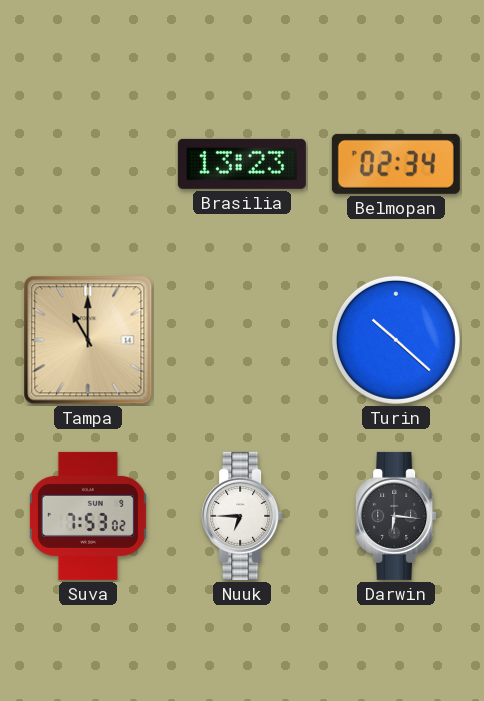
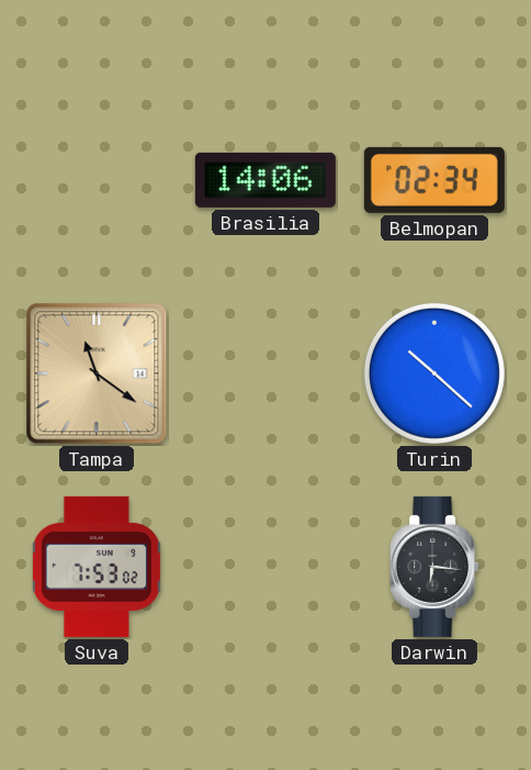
Brasilia: 13:23 -> 14:06 (265, 180)
Tampa: 11:00 -> 11:21 (97, 373)
Nuuk: 6:45 -> none (242, 516)
